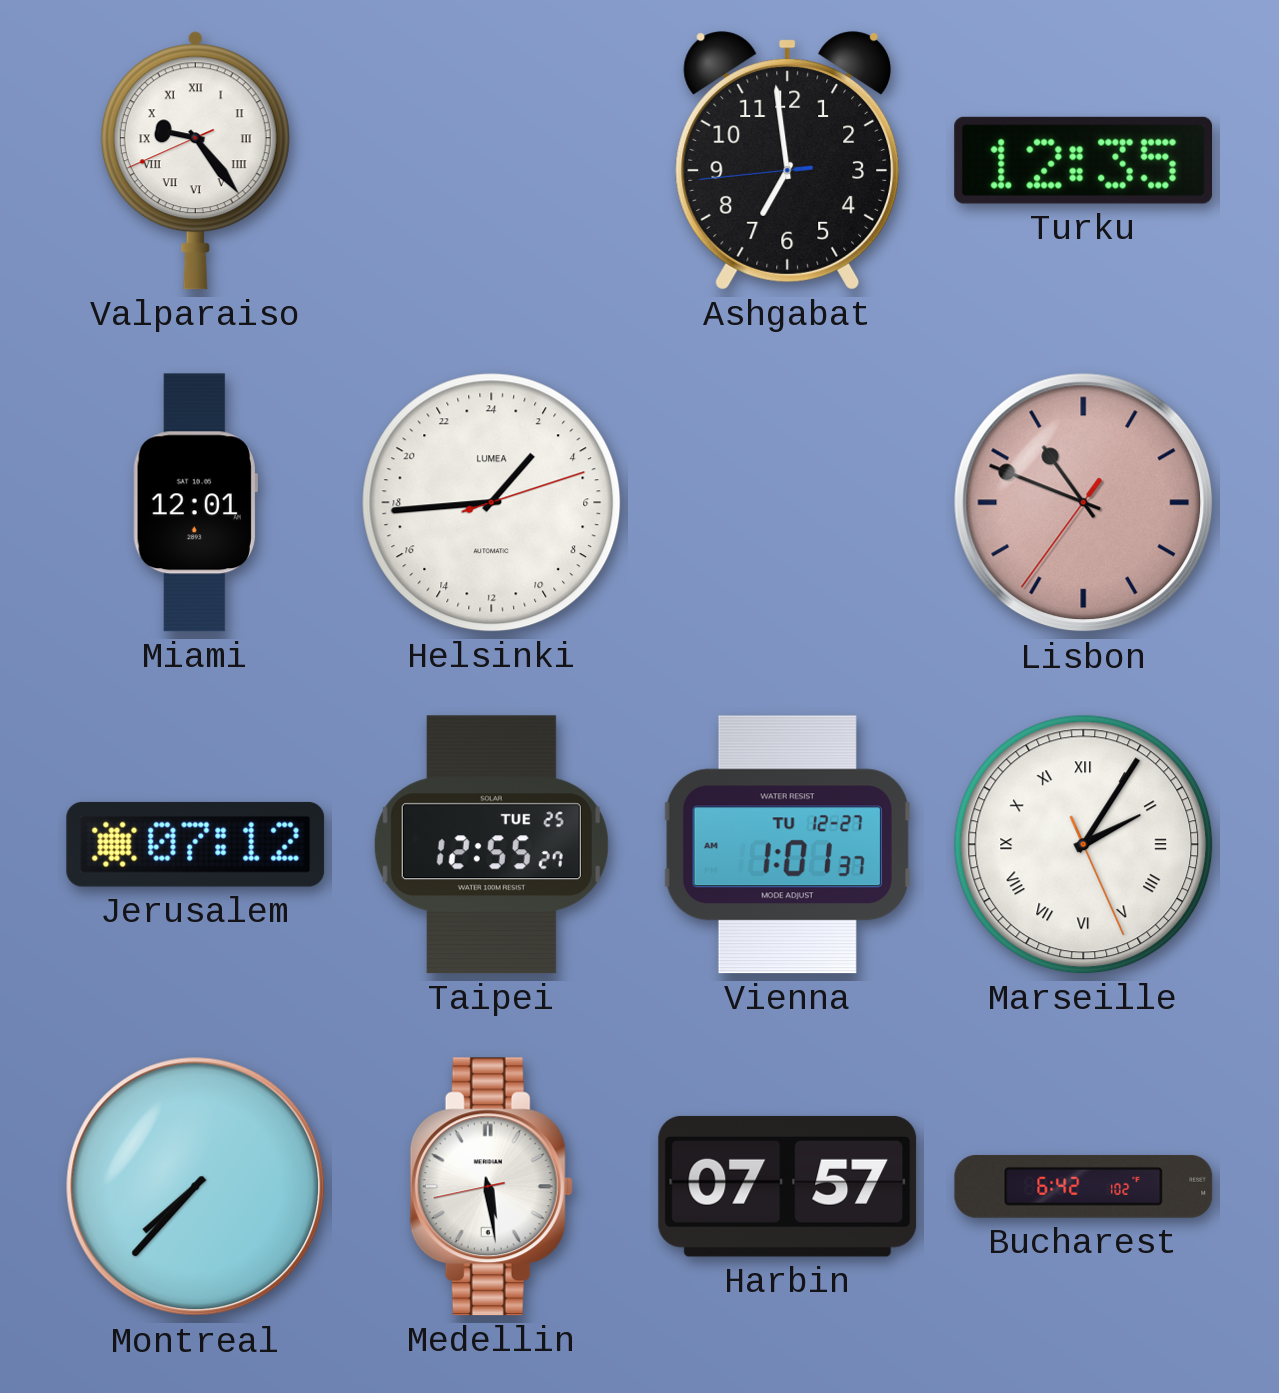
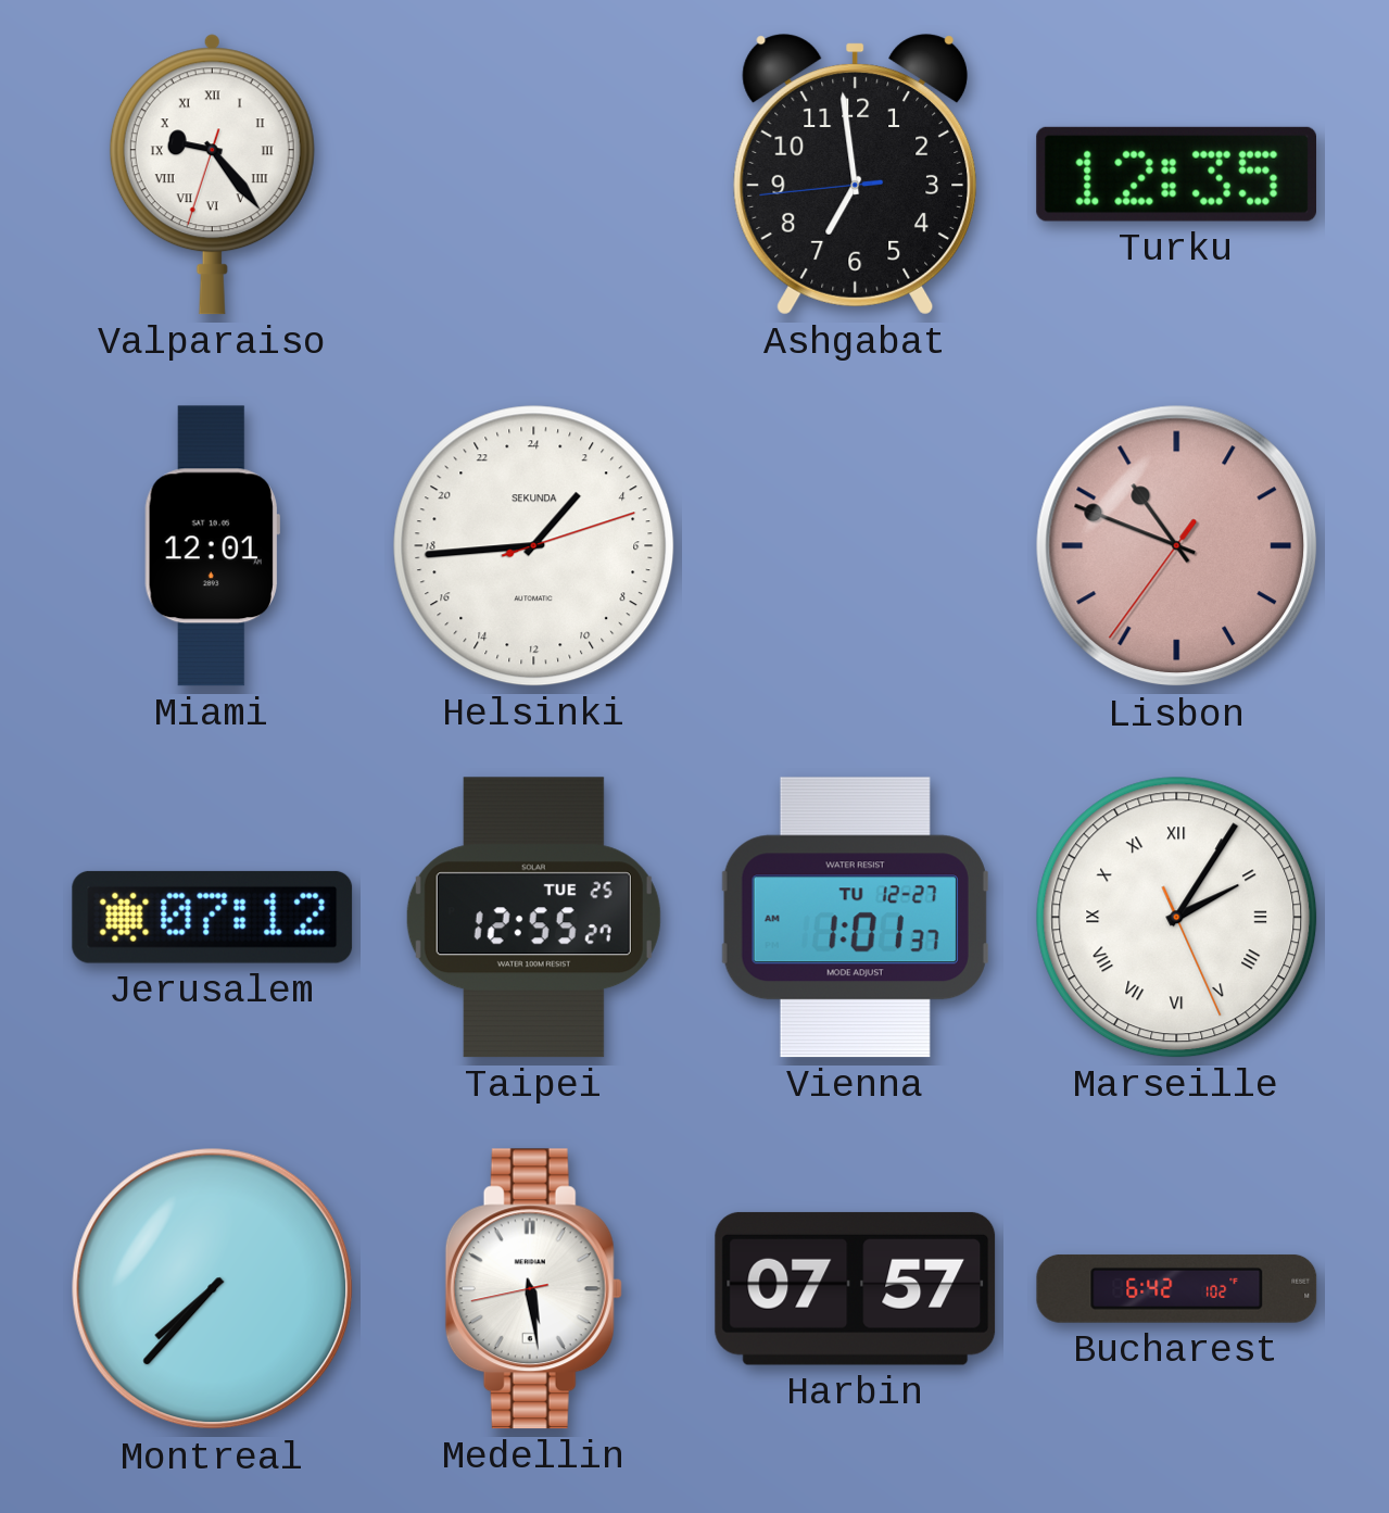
Valparaiso: 9:23:41 -> 9:23:33 (212, 175)
Helsinki brand: LUMEA -> SEKUNDA (534, 546)
